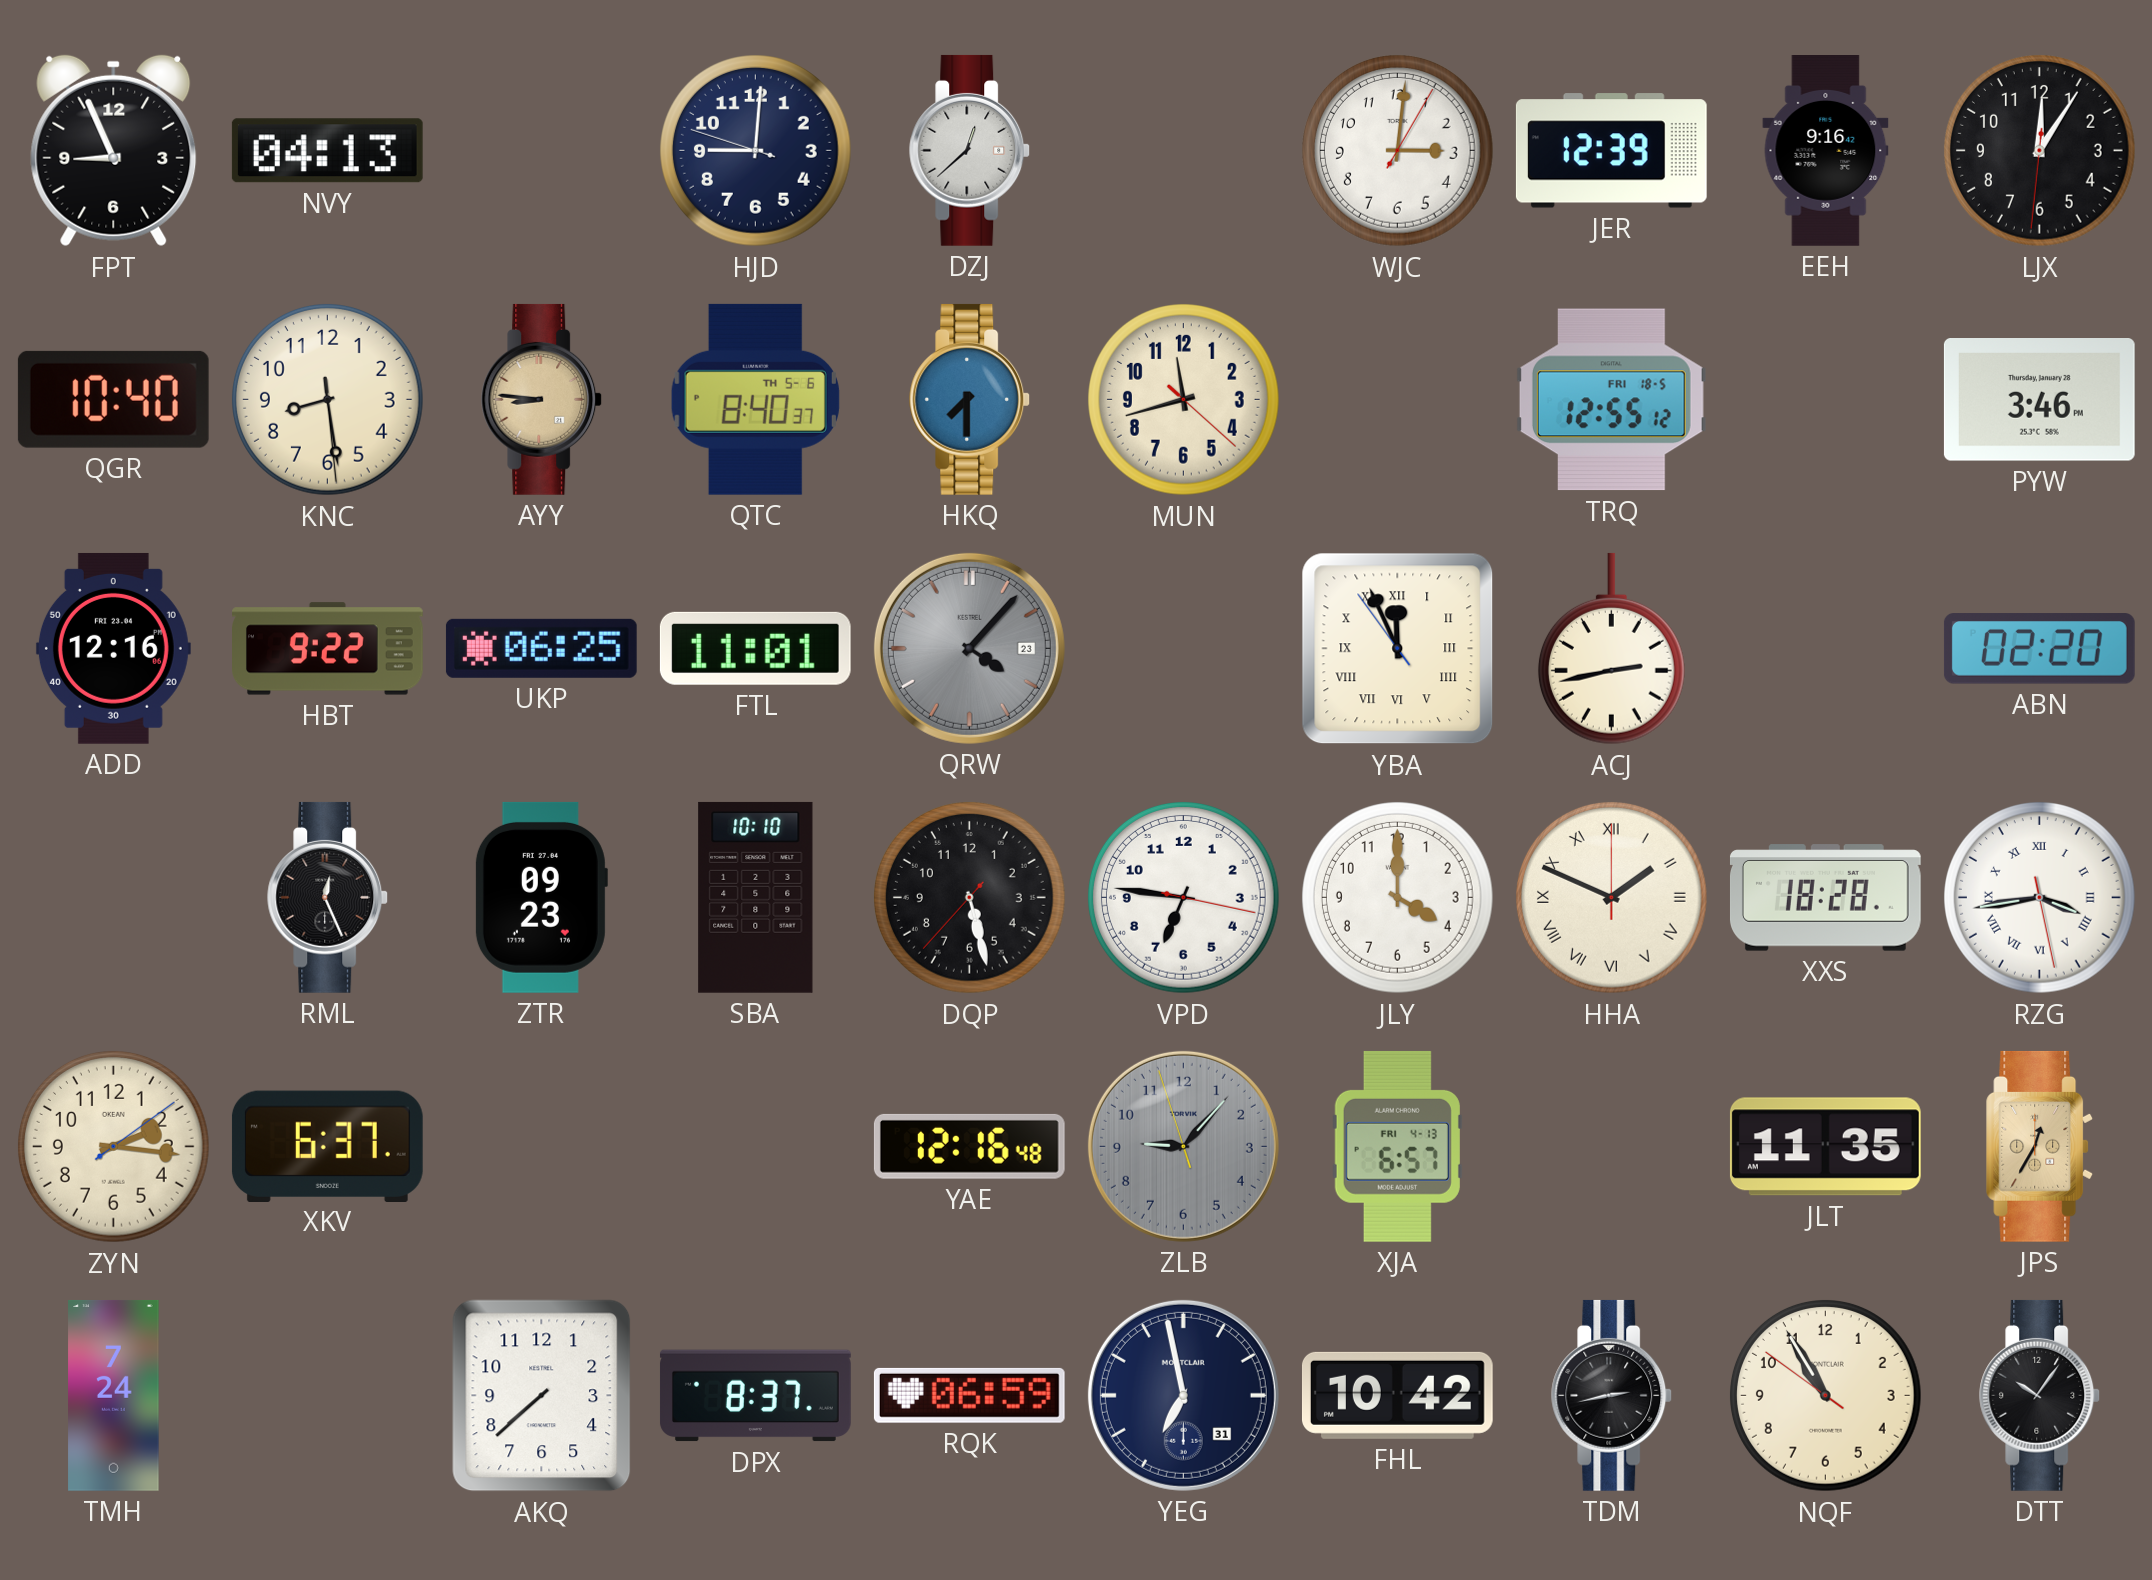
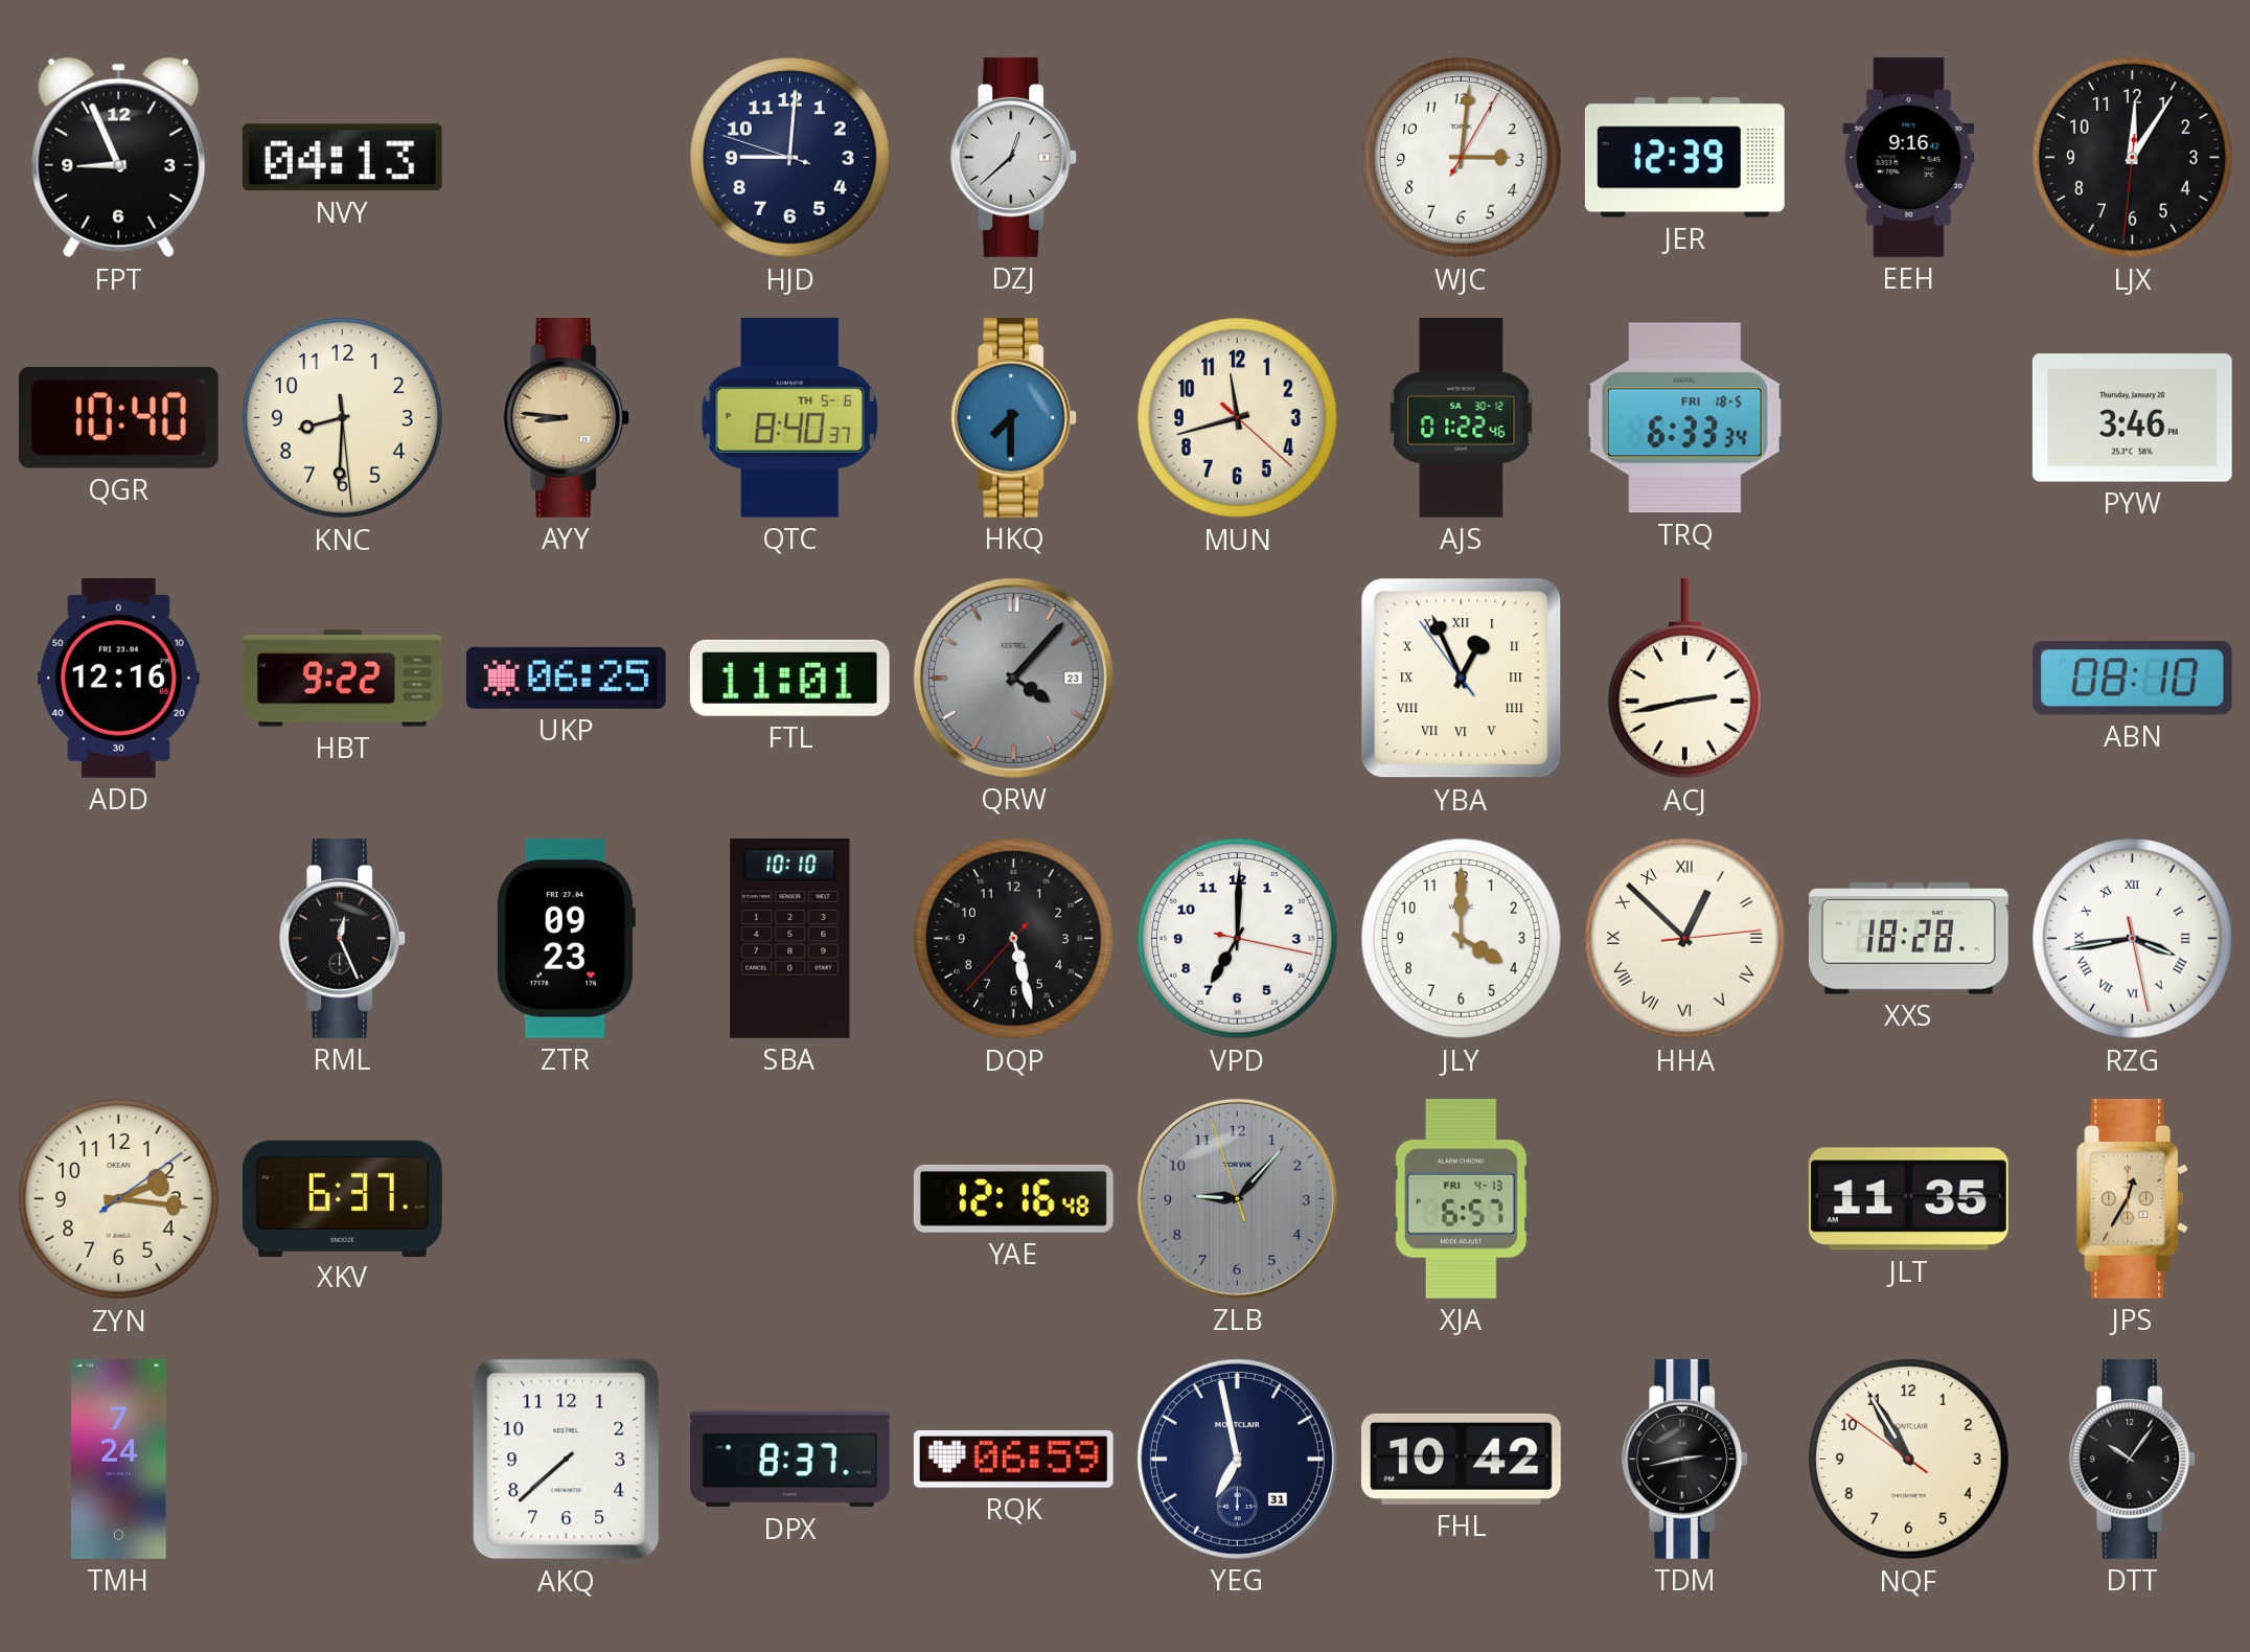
KNC: 8:28 -> 8:30 (343, 418)
AJS: none -> 01:22 (1462, 417)
TRQ: 12:55 -> 6:33 (1684, 418)
YBA: 11:55 -> 12:55 (1462, 679)
ABN: 02:20 -> 08:10 (2132, 679)
VPD: 6:46 -> 7:00 (1238, 939)
HHA: 1:49 -> 12:52 (1685, 939)
